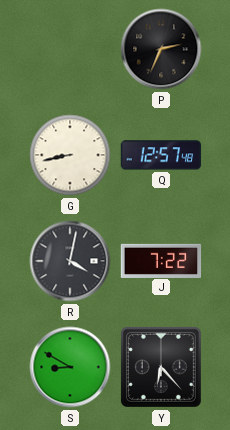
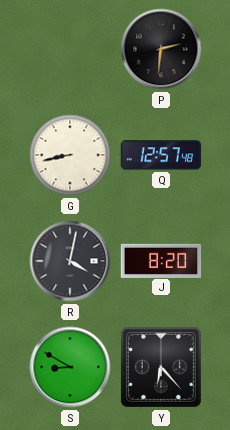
P: 2:34 -> 2:31 (161, 49)
J: 7:22 -> 8:20 (161, 260)
